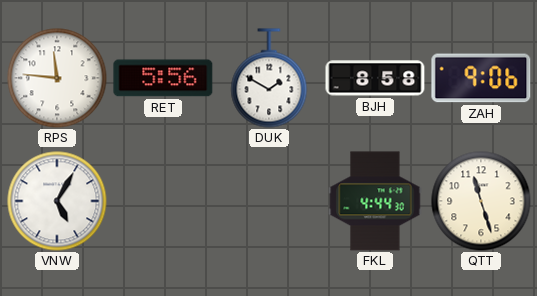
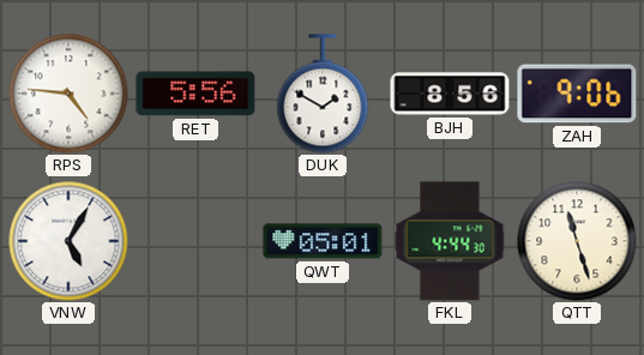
RPS: 11:46 -> 4:46 (68, 94)
BJH: 8:58 -> 8:56 (450, 94)
QWT: none -> 05:01 (323, 241)
